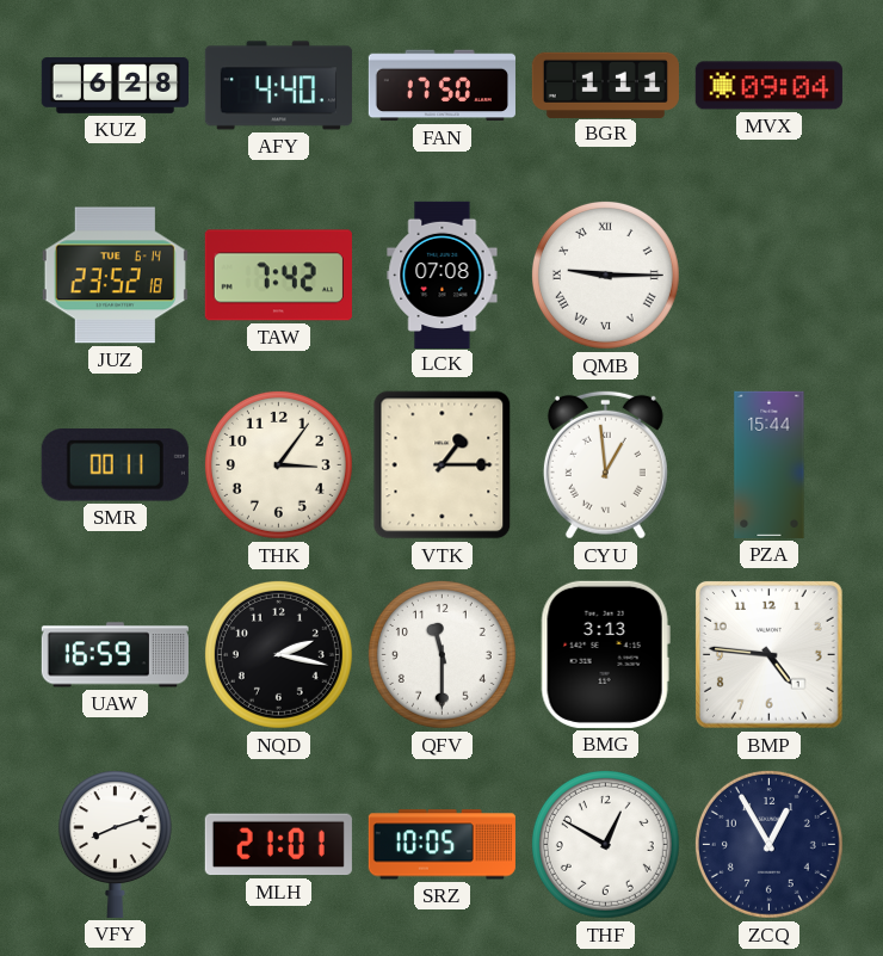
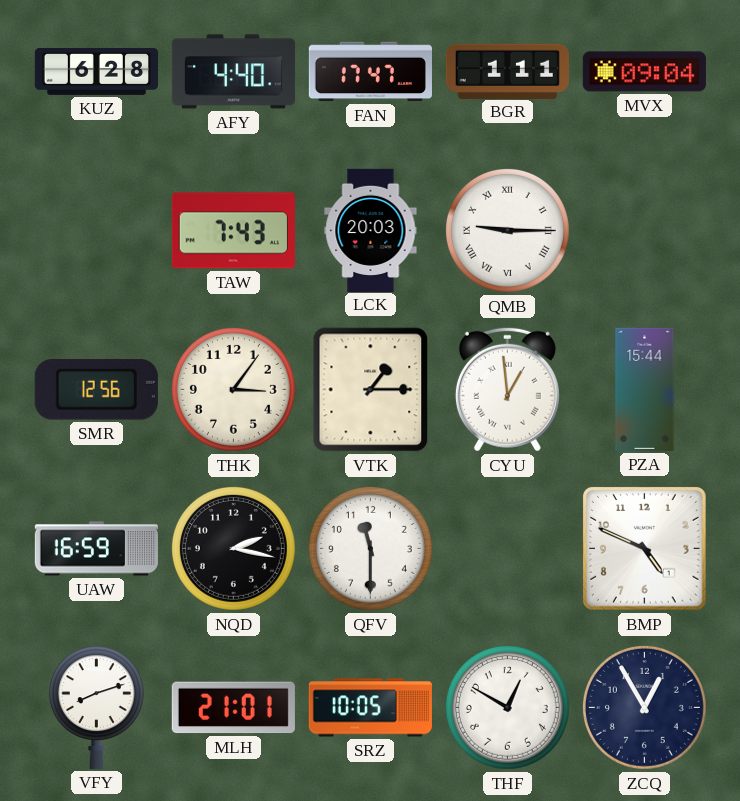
FAN: 17:50 -> 17:47 (370, 72)
JUZ: 23:52 -> none (115, 276)
TAW: 7:42 -> 7:43 (233, 231)
LCK: 07:08 -> 20:03 (371, 230)
SMR: 00:11 -> 12:56 (96, 390)
BMG: 3:13 -> none (605, 654)
BMP: 4:46 -> 4:49 (644, 549)
